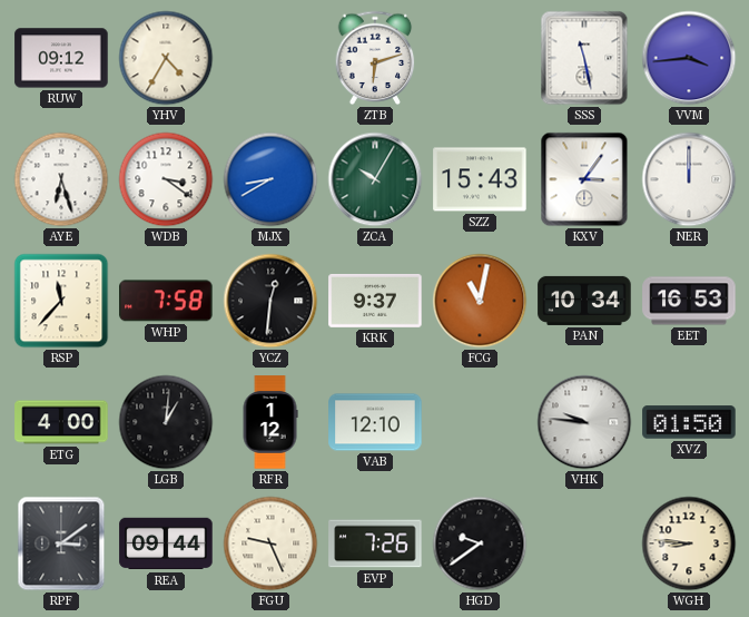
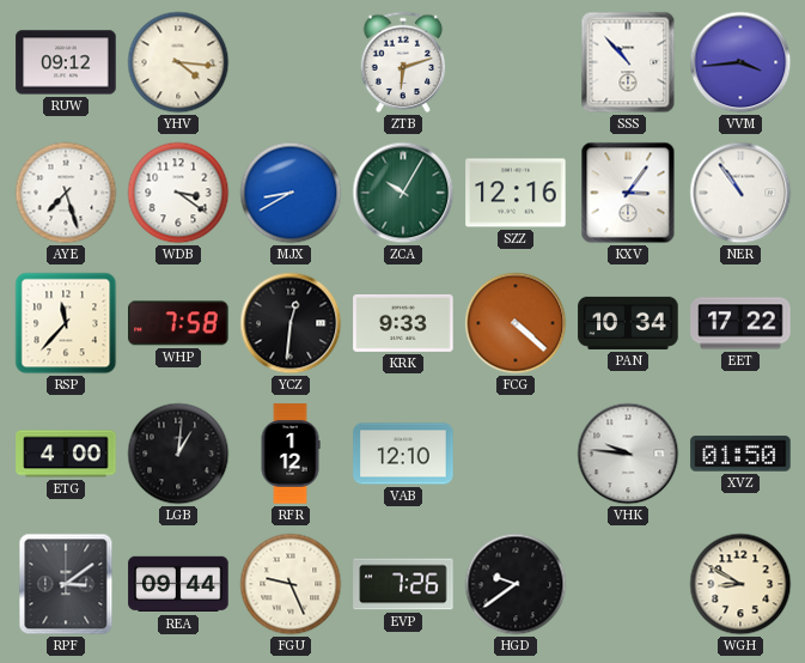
YHV: 4:35 -> 4:16 (178, 62)
SSS: 11:28 -> 10:53 (628, 62)
AYE: 6:27 -> 7:27 (66, 193)
SZZ: 15:43 -> 12:16 (516, 193)
NER: 12:00 -> 10:54 (740, 193)
KRK: 9:37 -> 9:33 (403, 323)
FCG: 11:02 -> 4:22 (516, 323)
EET: 16:53 -> 17:22 (740, 323)
WGH: 8:46 -> 8:50 (740, 584)
